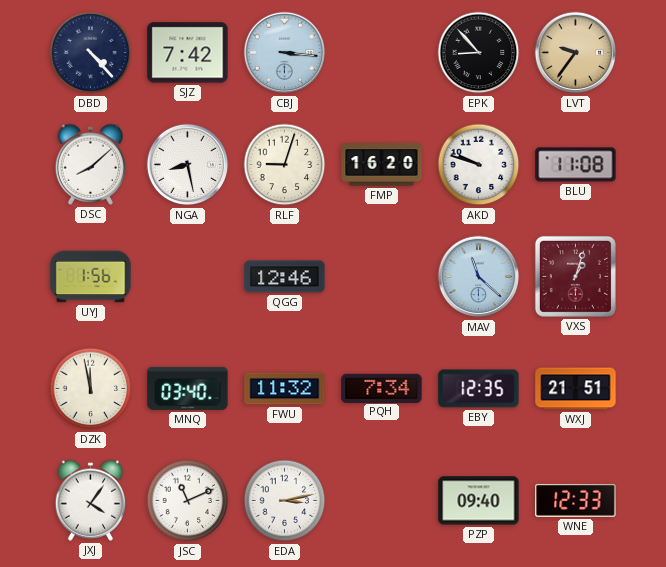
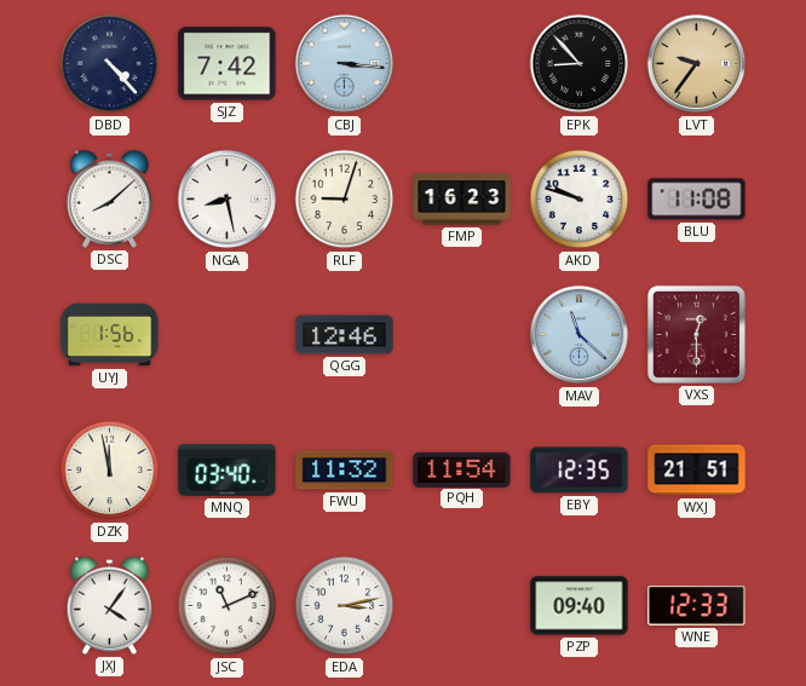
FMP: 16:20 -> 16:23 (462, 200)
VXS: 1:03 -> 12:30 (696, 334)
PQH: 7:34 -> 11:54 (462, 469)
